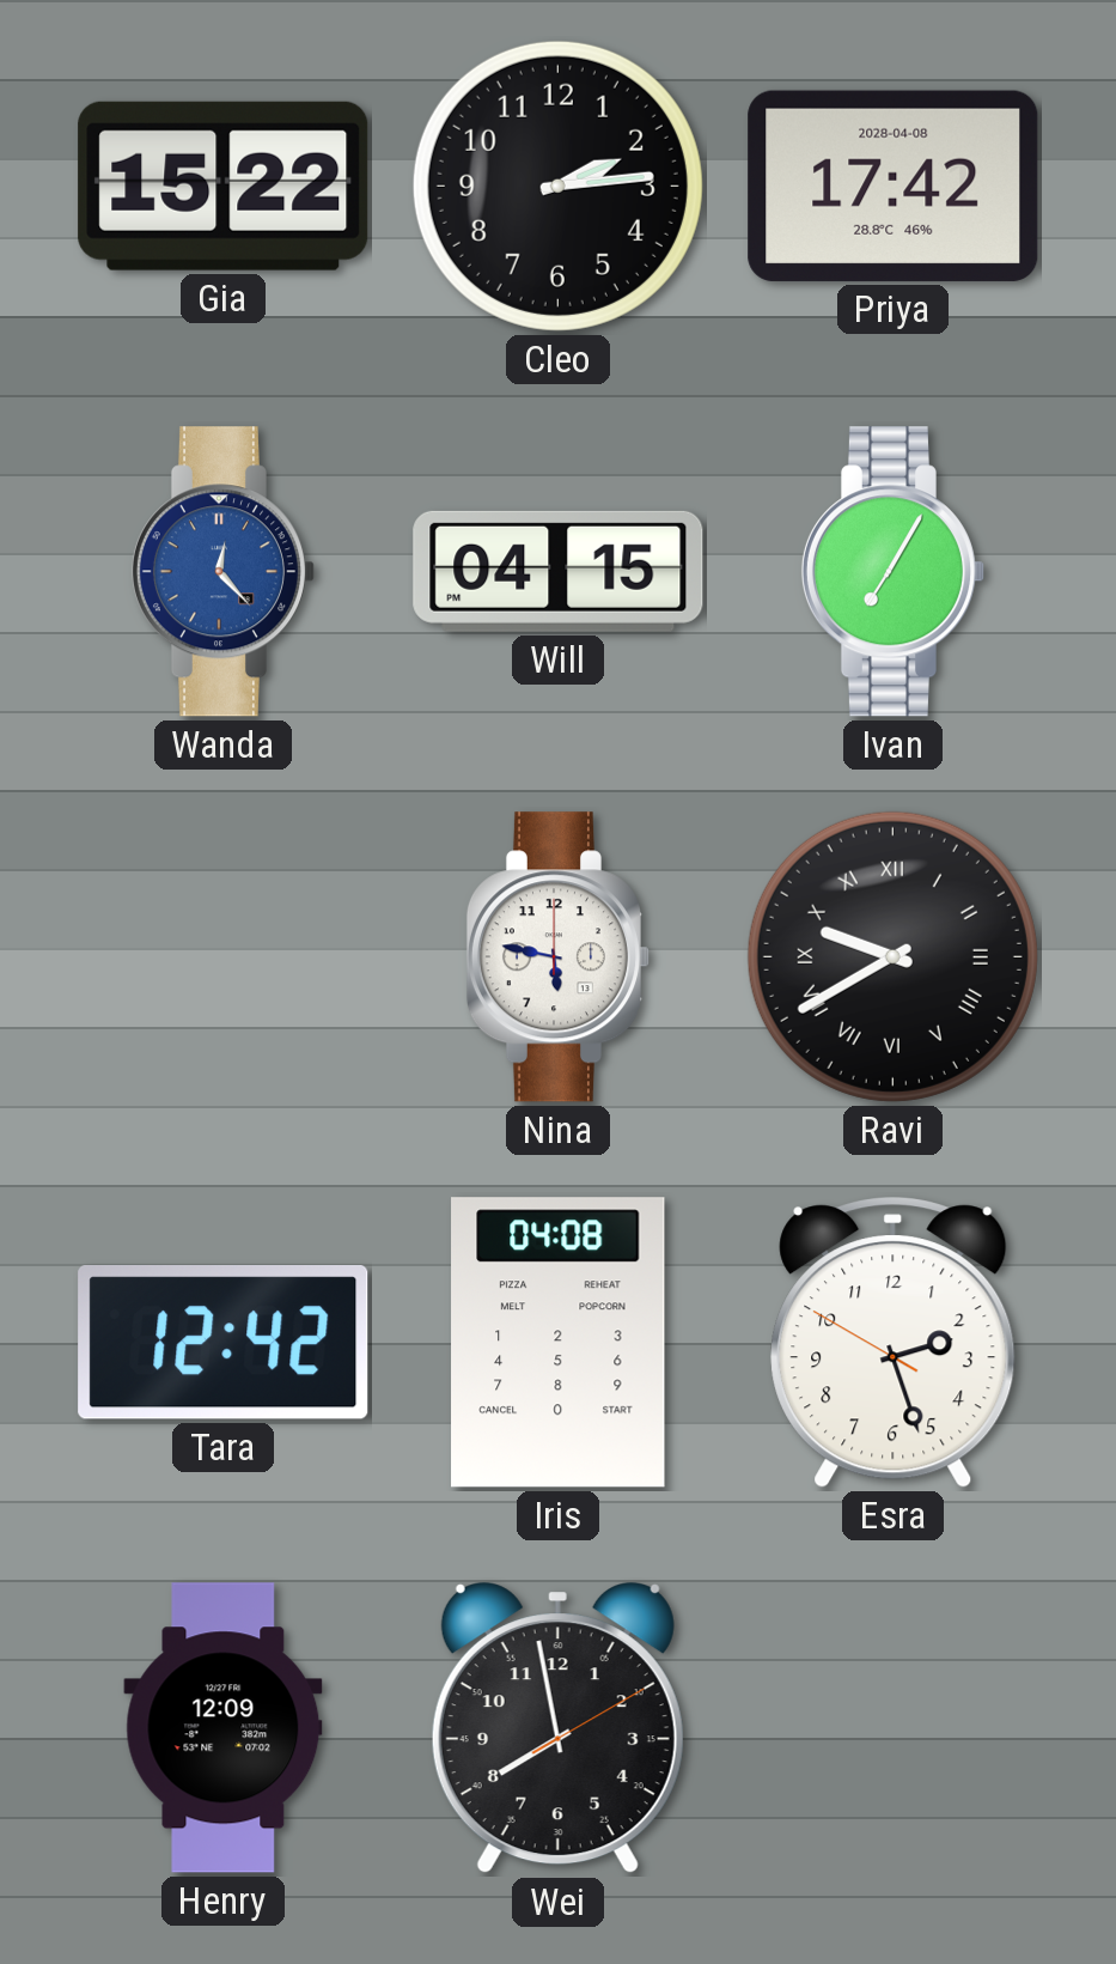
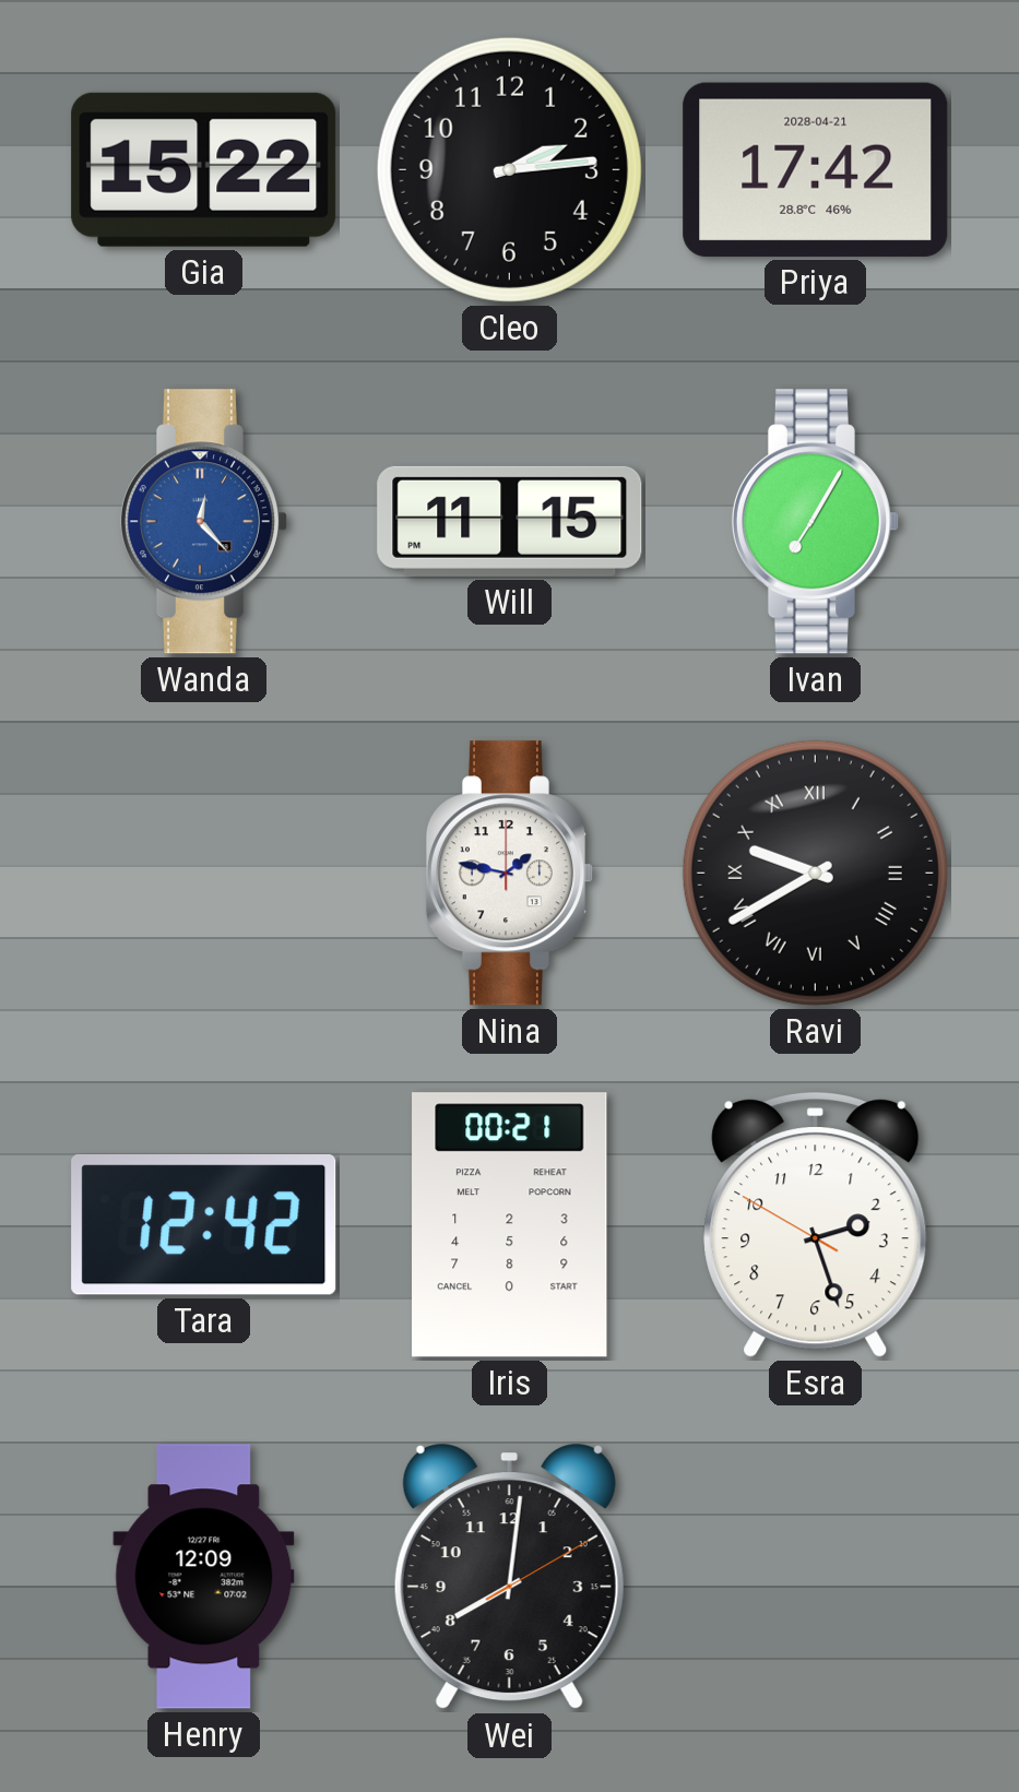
Priya date: 2028-04-08 -> 2028-04-21 (816, 169)
Will: 04:15 -> 11:15 (510, 521)
Nina: 5:47 -> 1:47 (509, 874)
Iris: 04:08 -> 00:21 (510, 1225)
Wei: 7:58 -> 8:01 (509, 1577)
